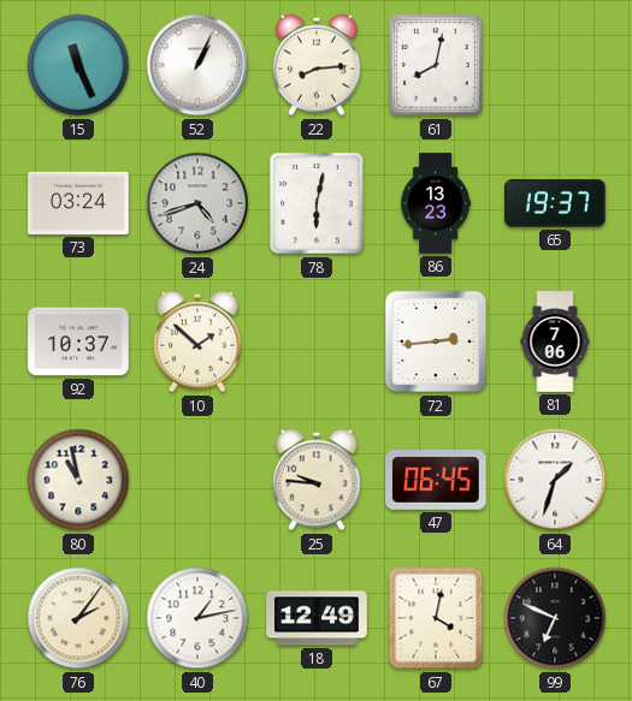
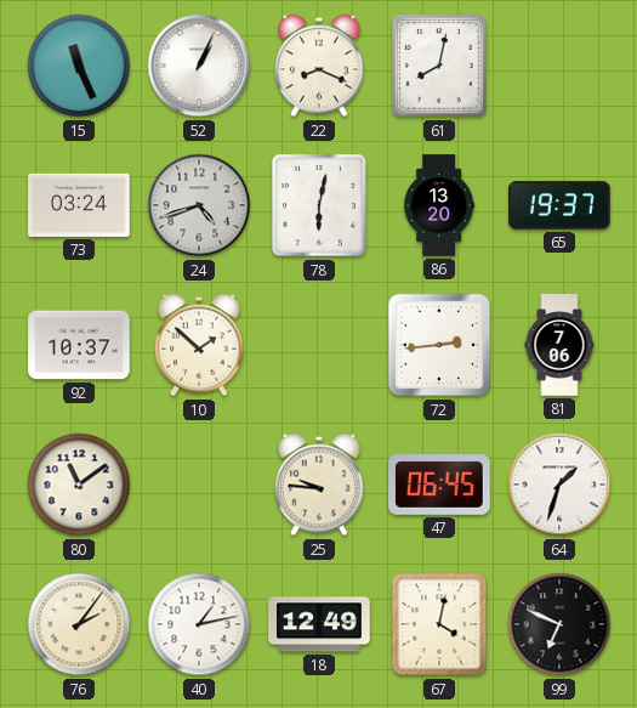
22: 8:14 -> 8:19 (319, 66)
86: 13:23 -> 13:20 (439, 205)
80: 10:58 -> 11:09 (79, 485)
